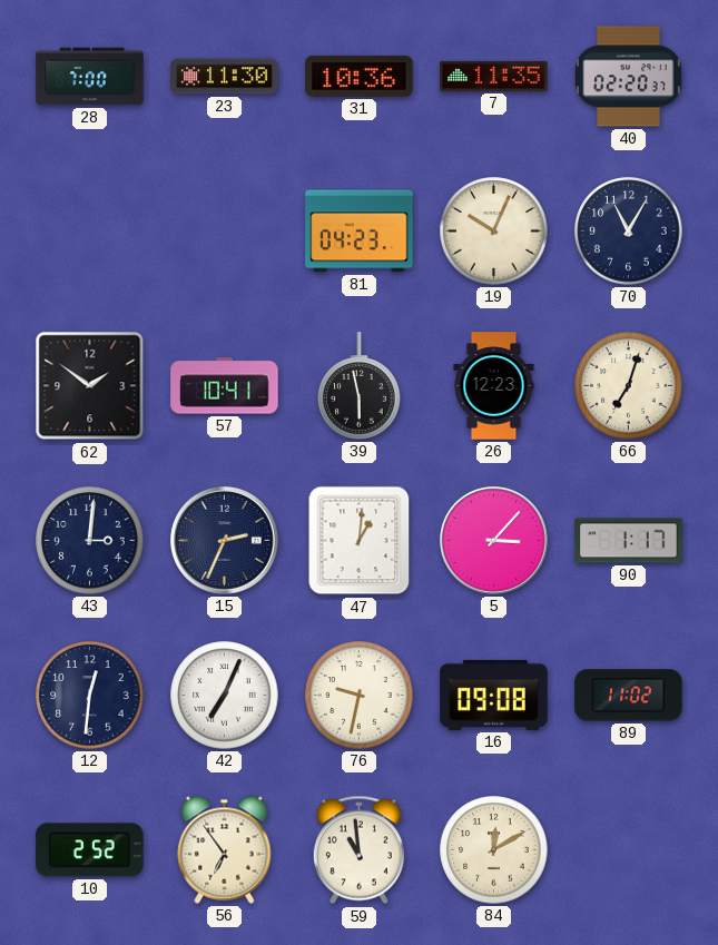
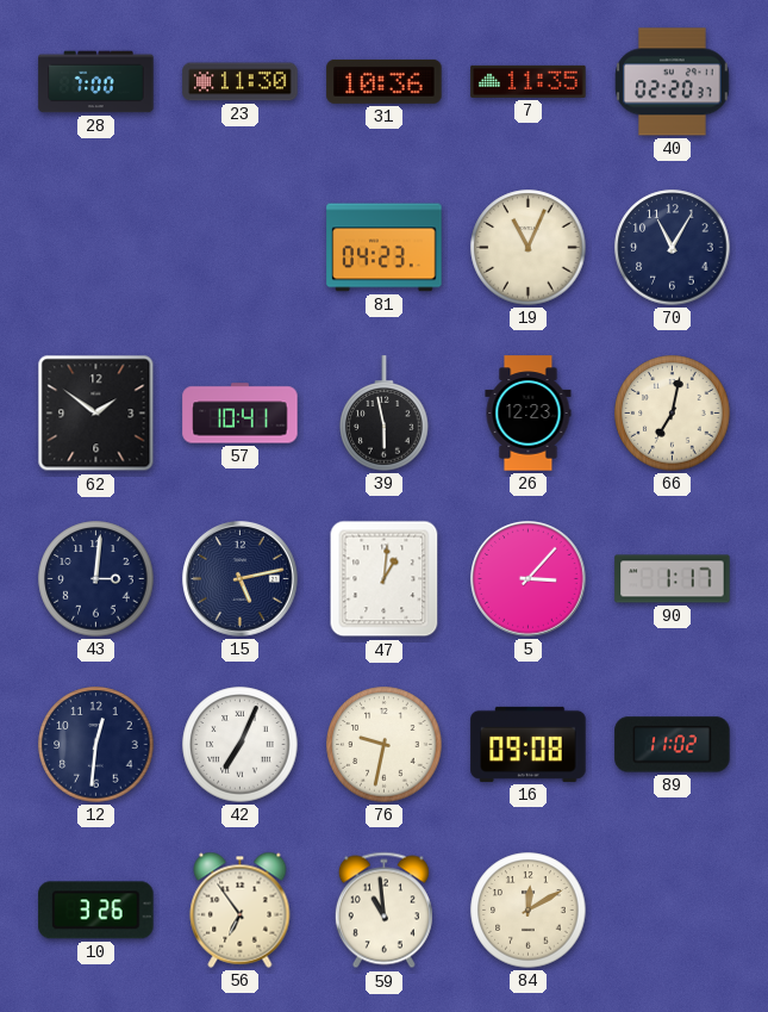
19: 10:04 -> 11:04 (529, 248)
66: 7:03 -> 7:02 (673, 414)
15: 2:34 -> 5:13 (241, 579)
10: 2:52 -> 3:26 (96, 911)
